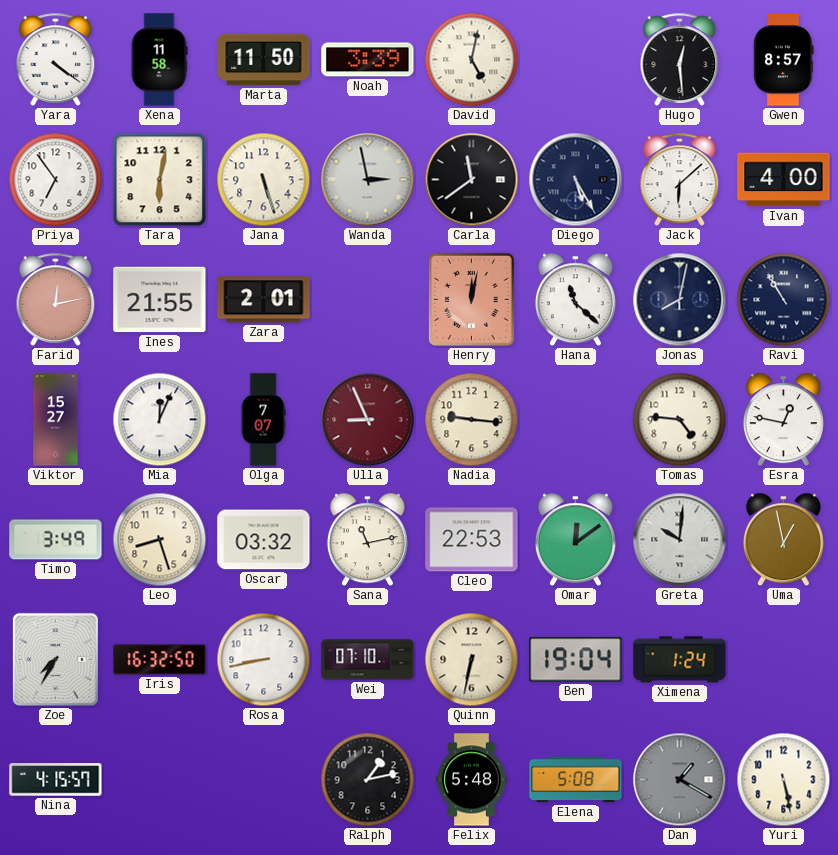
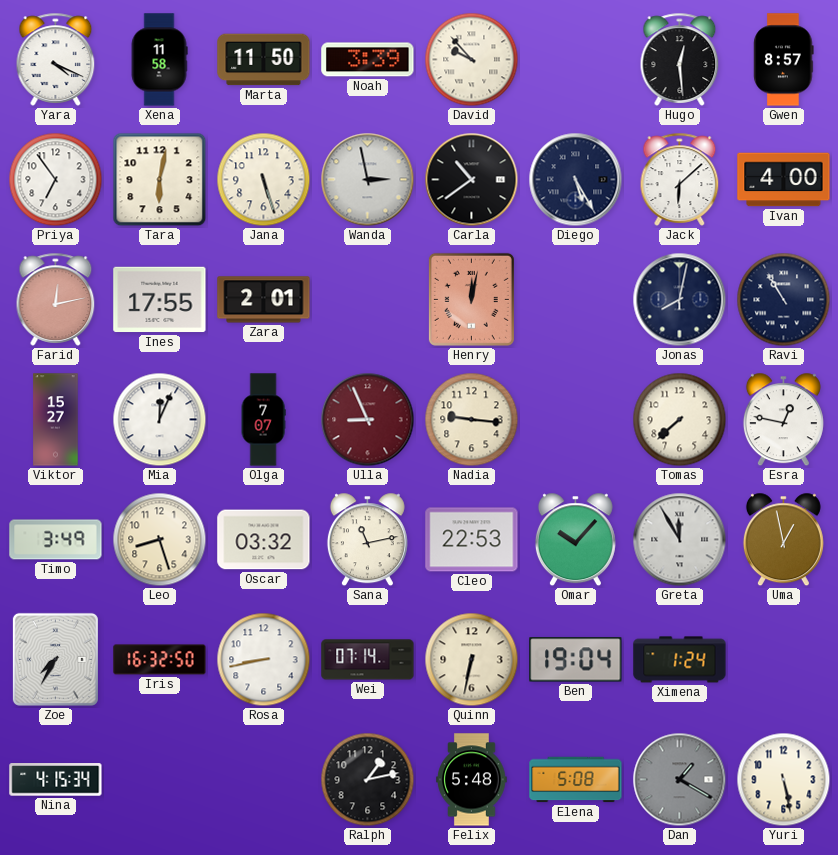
Yara: 4:21 -> 4:19 (56, 59)
David: 5:02 -> 9:53 (472, 60)
Carla: 11:39 -> 10:39 (472, 180)
Ines: 21:55 -> 17:55 (160, 300)
Hana: 11:22 -> none (575, 300)
Tomas: 4:46 -> 7:38 (680, 420)
Omar: 12:09 -> 10:07 (575, 540)
Greta: 10:01 -> 11:55 (680, 540)
Wei: 07:10 -> 07:14 (368, 660)
Nina: 4:15:57 -> 4:15:34 (56, 780)
